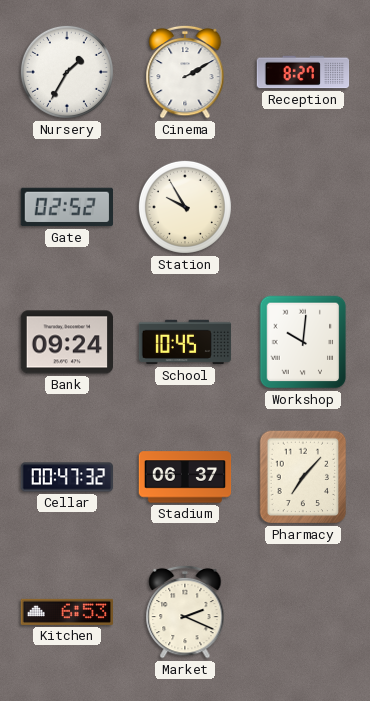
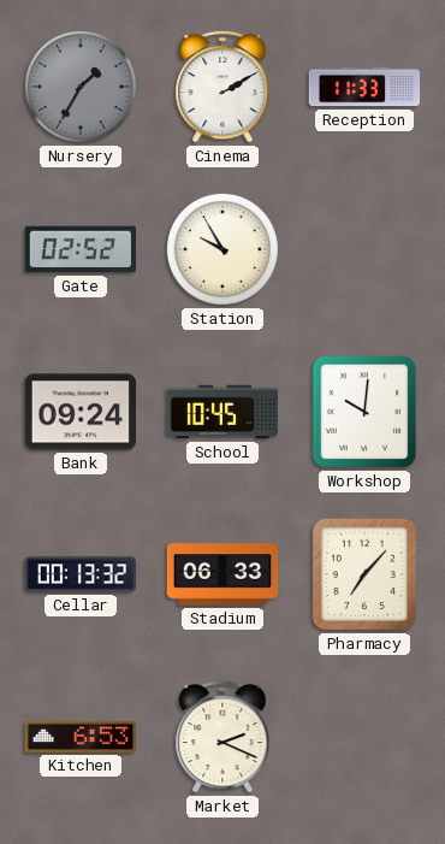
Nursery dial: white -> grey (81, 87)
Reception: 8:27 -> 11:33 (364, 87)
Cellar: 00:47 -> 00:13 (81, 574)
Stadium: 06:37 -> 06:33 (222, 574)
